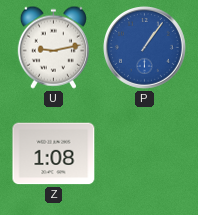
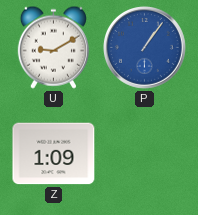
U: 9:13 -> 9:10 (53, 47)
Z: 1:08 -> 1:09 (54, 154)
